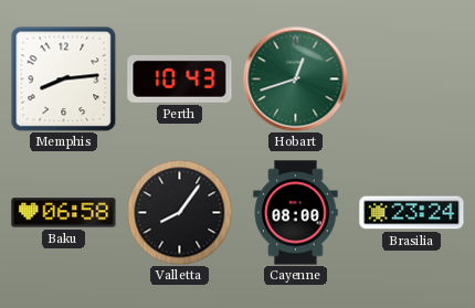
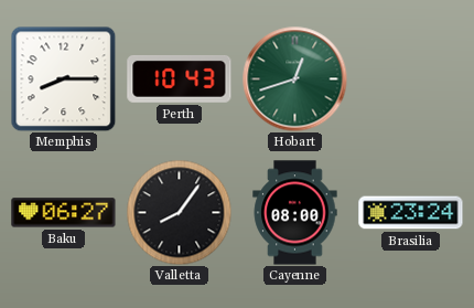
Memphis: 8:14 -> 8:15 (63, 78)
Baku: 06:58 -> 06:27 (64, 213)
